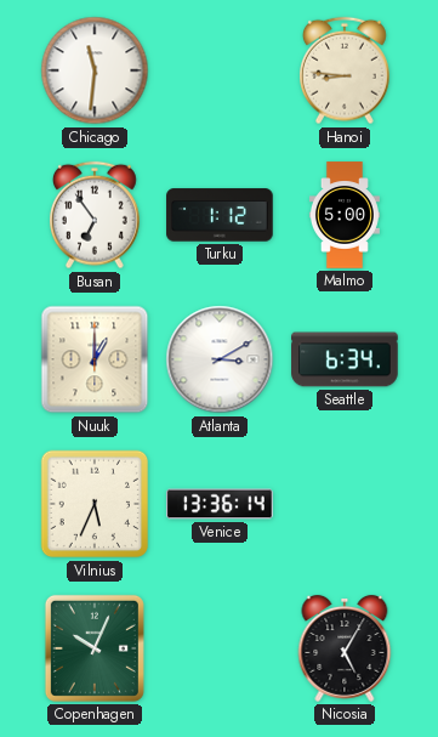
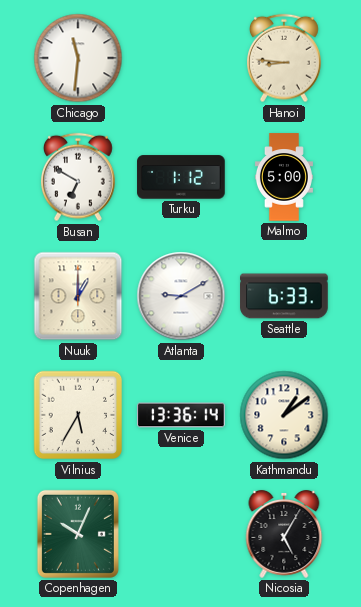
Busan: 6:54 -> 6:50 (79, 177)
Atlanta: 3:10 -> 9:10 (181, 296)
Seattle: 6:34 -> 6:33 (284, 296)
Vilnius: 5:34 -> 5:35 (78, 415)
Kathmandu: none -> 1:09 (284, 415)
